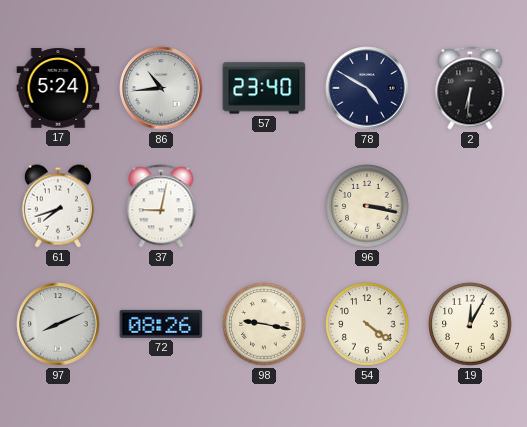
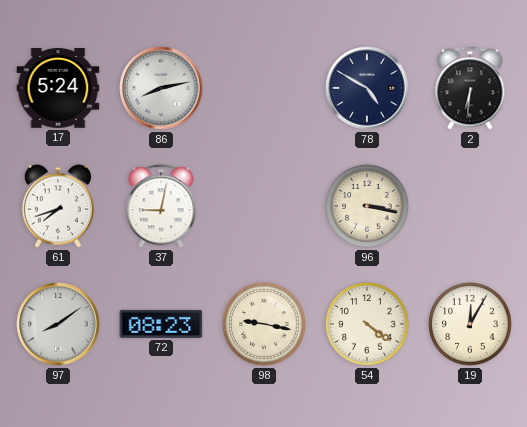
86: 10:44 -> 8:13 (161, 88)
57: 23:40 -> none (264, 88)
97: 8:11 -> 8:09 (58, 324)
72: 08:26 -> 08:23 (161, 324)
